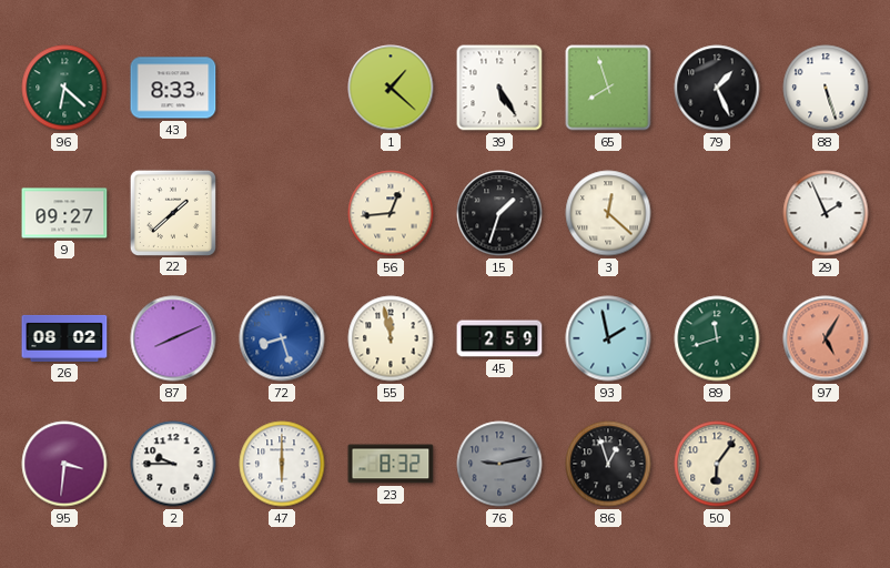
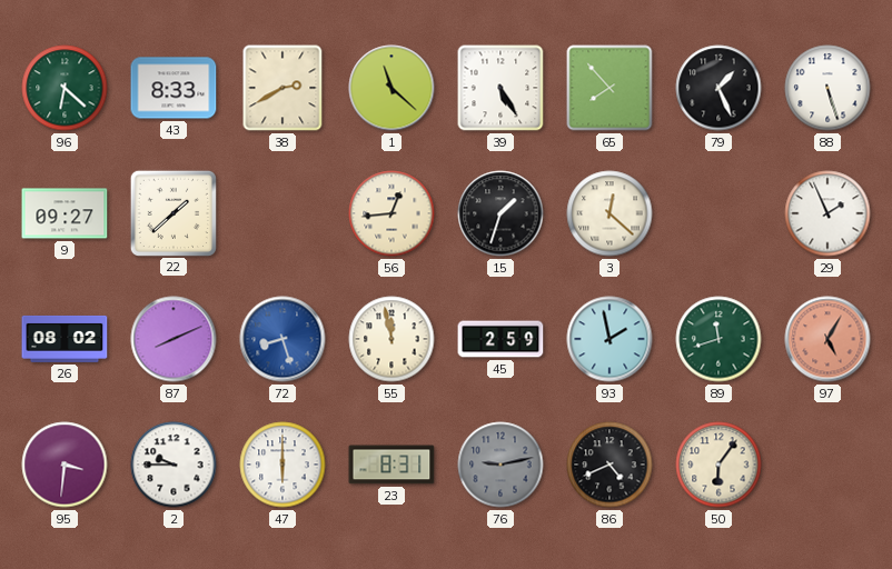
38: none -> 2:40 (283, 88)
1: 1:22 -> 11:22 (392, 88)
65: 7:57 -> 7:53 (609, 88)
23: 8:32 -> 8:31 (392, 465)
86: 12:57 -> 4:41 (609, 465)
